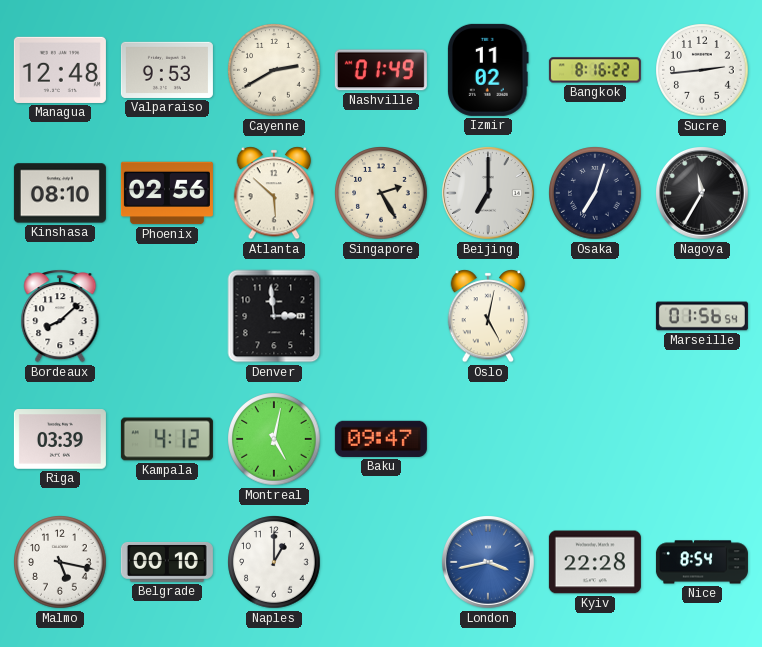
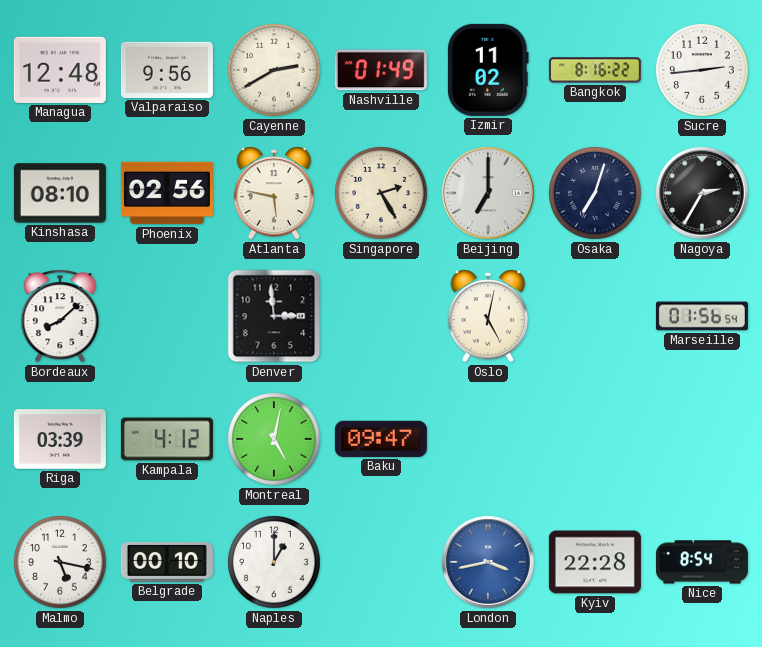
Valparaiso: 9:53 -> 9:56 (167, 70)
Atlanta: 5:52 -> 5:47 (274, 193)
Nagoya: 11:35 -> 2:35 (703, 194)
